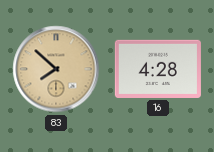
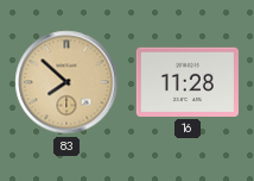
16: 4:28 -> 11:28 (188, 82)
